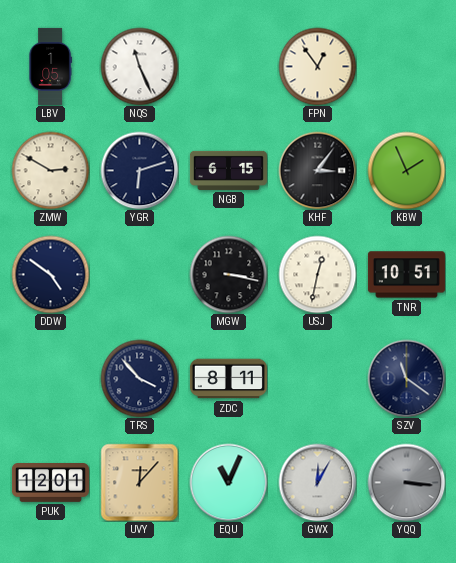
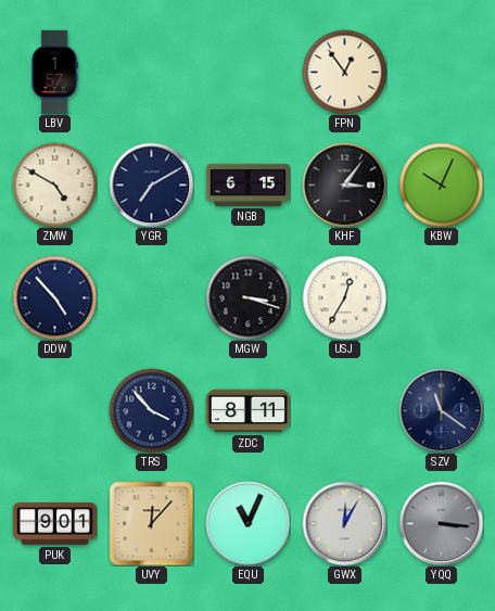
LBV: 1:05 -> 1:57 (54, 72)
NQS: 11:26 -> none (139, 66)
ZMW: 2:50 -> 4:50 (54, 184)
YGR: 6:12 -> 7:10 (151, 184)
KBW: 1:56 -> 10:04 (441, 184)
DDW: 4:51 -> 4:53 (54, 297)
MGW: 3:17 -> 3:18 (247, 297)
USJ: 12:32 -> 12:35 (344, 297)
TNR: 10:51 -> none (406, 275)
PUK: 12:01 -> 9:01 (54, 524)
